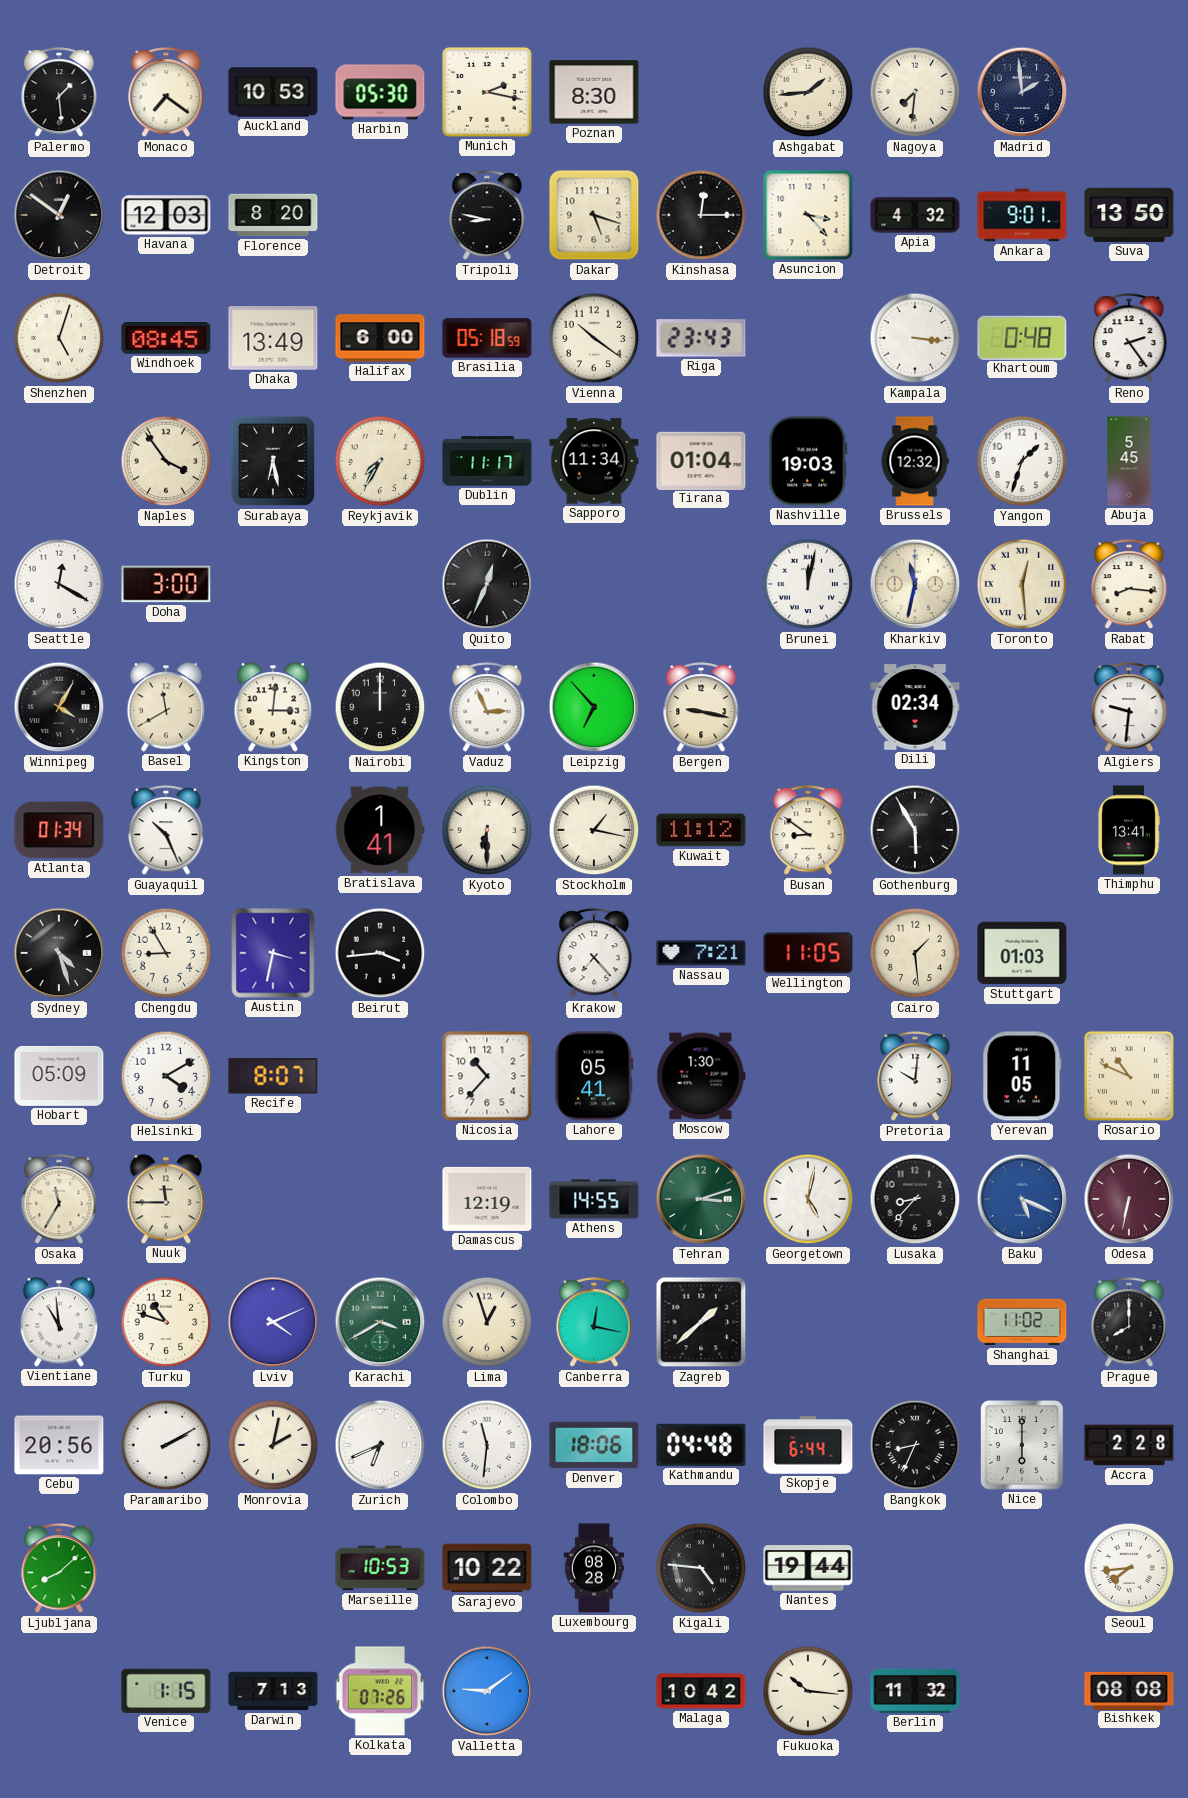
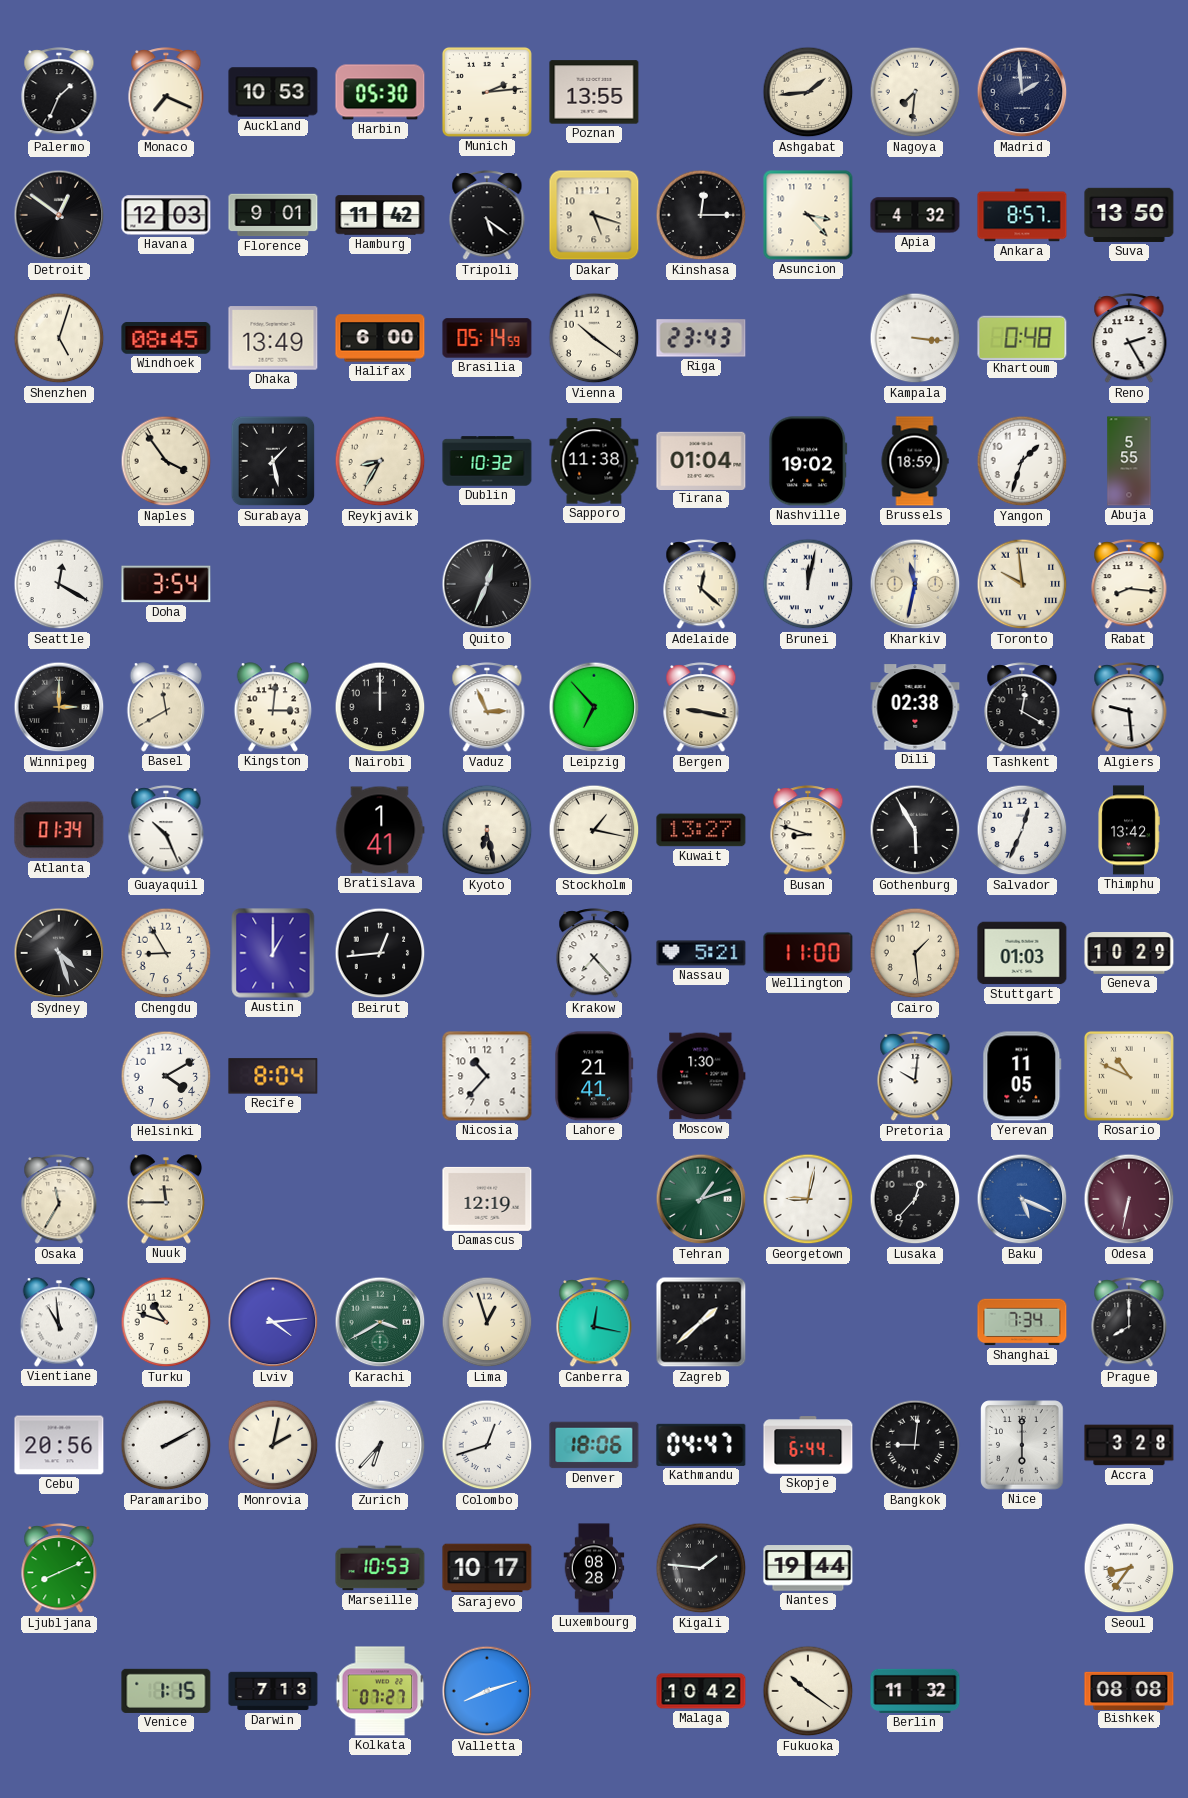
Palermo: 1:29 -> 1:34 (59, 93)
Monaco: 7:21 -> 7:19 (166, 93)
Munich: 2:17 -> 2:14 (487, 92)
Poznan: 8:30 -> 13:55 (594, 92)
Florence: 8:20 -> 9:01 (273, 215)
Hamburg: none -> 11:42 (380, 215)
Tripoli: 8:47 -> 5:21 (487, 216)
Ankara: 9:01 -> 8:57 (1022, 215)
Brasilia: 05:18 -> 05:14 (487, 338)
Reno: 2:24 -> 2:25 (1129, 339)
Surabaya: 6:28 -> 1:28 (273, 461)
Reykjavik: 7:35 -> 8:35 (380, 461)
Dublin: 11:17 -> 10:32 (487, 461)
Sapporo: 11:34 -> 11:38 (594, 461)
Nashville: 19:03 -> 19:02 (808, 461)
Brussels: 12:32 -> 18:59 (915, 461)
Abuja: 5:45 -> 5:55 (1129, 461)
Doha: 3:00 -> 3:54 (166, 584)
Adelaide: none -> 12:22 (701, 585)
Toronto: 12:29 -> 9:59 (1022, 584)
Winnipeg: 4:05 -> 3:00 (59, 707)
Dili: 02:34 -> 02:38 (915, 707)
Tashkent: none -> 12:20 (1022, 708)
Algiers: 9:31 -> 9:29 (1129, 708)
Kyoto: 6:30 -> 6:28 (487, 830)
Kuwait: 11:12 -> 13:27 (701, 830)
Busan: 8:51 -> 8:48 (808, 831)
Salvador: none -> 12:34 (1022, 830)
Thimphu: 13:41 -> 13:42 (1129, 830)
Austin: 3:32 -> 1:00 (273, 953)
Beirut: 3:44 -> 12:44 (380, 953)
Nassau: 7:21 -> 5:21 (701, 953)
Wellington: 11:05 -> 11:00 (808, 953)
Geneva: none -> 10:29 (1129, 954)
Hobart: 05:09 -> none (59, 1076)
Recife: 8:07 -> 8:04 (273, 1076)
Lahore: 05:41 -> 21:41 (594, 1076)
Athens: 14:55 -> none (594, 1199)
Tehran: 3:12 -> 1:12 (701, 1199)
Georgetown: 5:02 -> 9:02 (808, 1199)
Lusaka: 8:37 -> 12:37 (915, 1199)
Lviv: 4:11 -> 4:14 (273, 1322)
Shanghai: 11:02 -> 7:34 (1022, 1322)
Zurich: 6:41 -> 6:37 (380, 1445)
Colombo: 11:31 -> 12:42 (487, 1445)
Kathmandu: 04:48 -> 04:47 (701, 1445)
Bangkok: 8:34 -> 9:01 (915, 1445)
Accra: 2:28 -> 3:28 (1129, 1445)
Ljubljana: 8:08 -> 8:11 (59, 1569)
Sarajevo: 10:22 -> 10:17 (487, 1568)
Kigali: 4:46 -> 1:46 (701, 1568)
Seoul: 7:44 -> 8:36 (1129, 1568)
Kolkata: 07:26 -> 07:27 (380, 1691)
Valletta: 9:09 -> 8:12 (487, 1691)
Fukuoka: 10:16 -> 10:21 (808, 1691)
